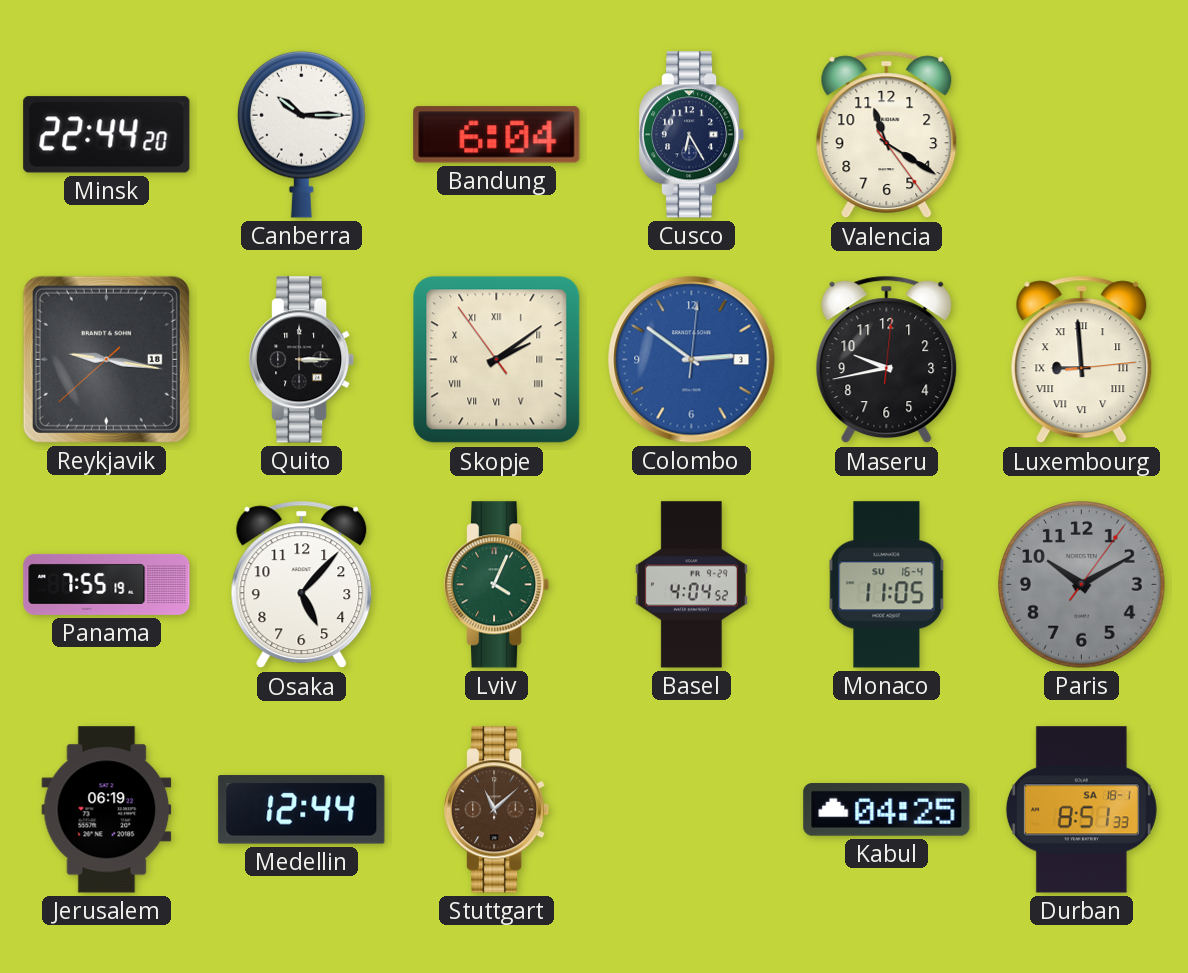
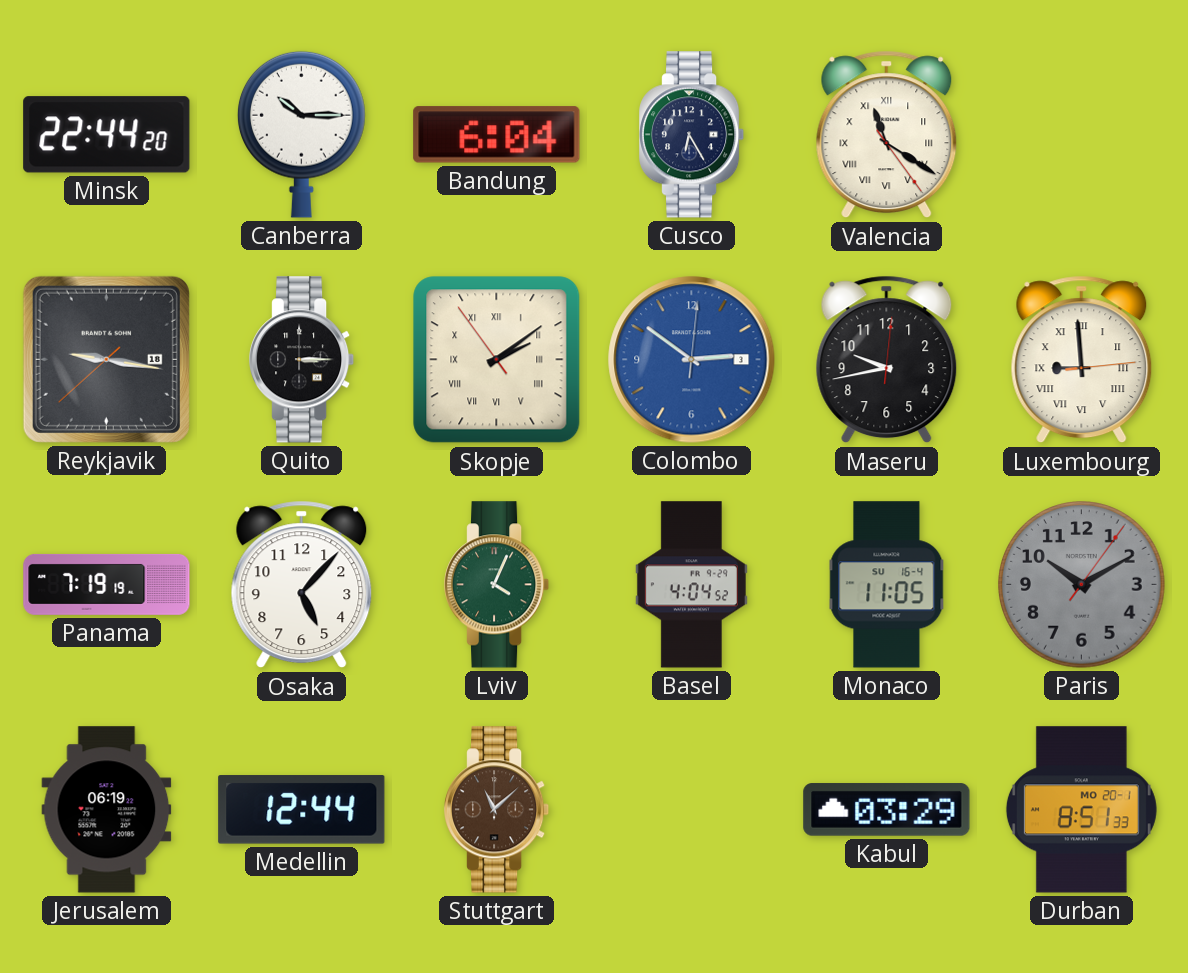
Valencia numerals: Arabic -> Roman (887, 135)
Panama: 7:55 -> 7:19 (107, 584)
Kabul: 04:25 -> 03:29 (887, 810)
Durban date: SA 18-1 -> MO 20-1 (1081, 810)
